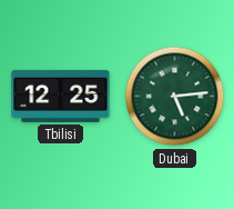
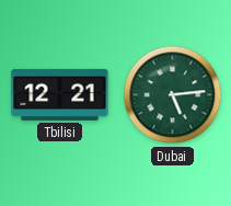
Tbilisi: 12:25 -> 12:21 (60, 94)
